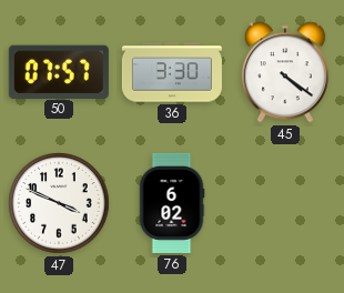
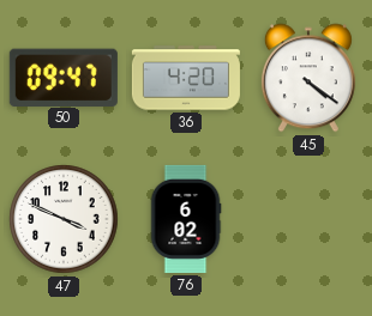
50: 07:57 -> 09:47 (64, 77)
36: 3:30 -> 4:20 (186, 78)
